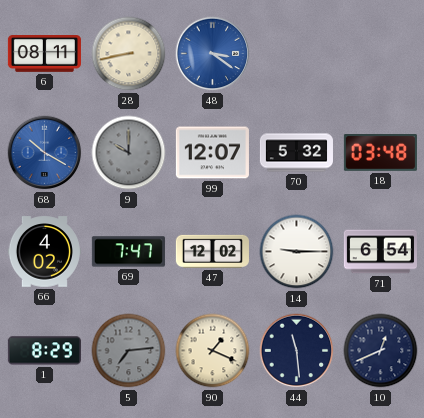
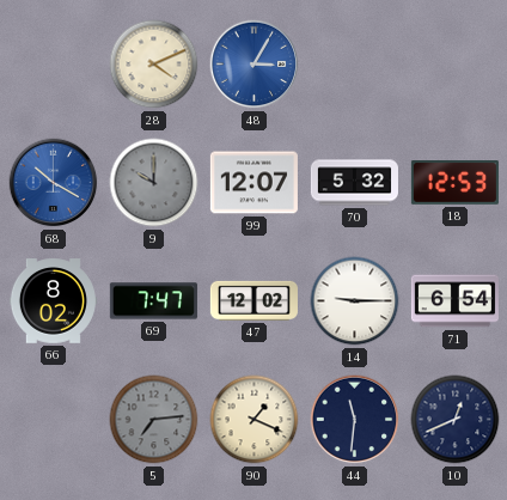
6: 08:11 -> none (44, 54)
28: 8:43 -> 4:11 (154, 65)
48: 3:21 -> 3:05 (255, 65)
18: 03:48 -> 12:53 (454, 183)
66: 4:02 -> 8:02 (53, 301)
1: 8:29 -> none (44, 351)
44: 11:29 -> 11:31 (355, 420)
